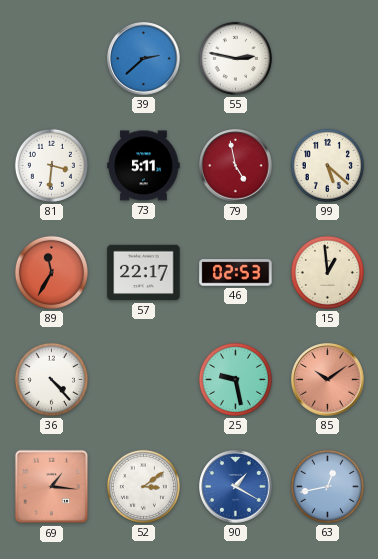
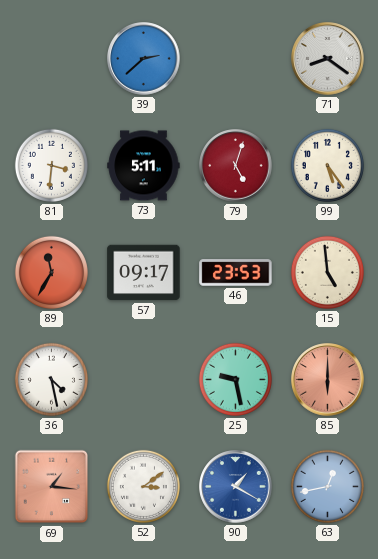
55: 2:47 -> none (235, 58)
71: none -> 8:21 (328, 59)
79: 4:58 -> 5:03 (236, 166)
99: 5:22 -> 5:24 (327, 165)
57: 22:17 -> 09:17 (144, 273)
46: 02:53 -> 23:53 (236, 273)
15: 12:59 -> 4:59 (327, 272)
36: 4:23 -> 4:28 (51, 379)
85: 10:09 -> 6:00 (328, 380)
